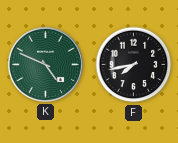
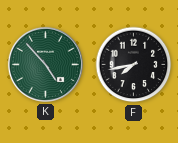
K: 4:49 -> 4:53 (45, 64)
